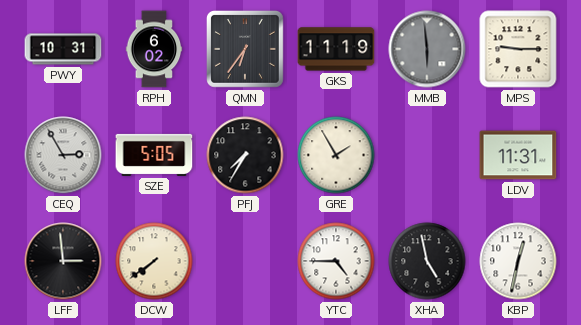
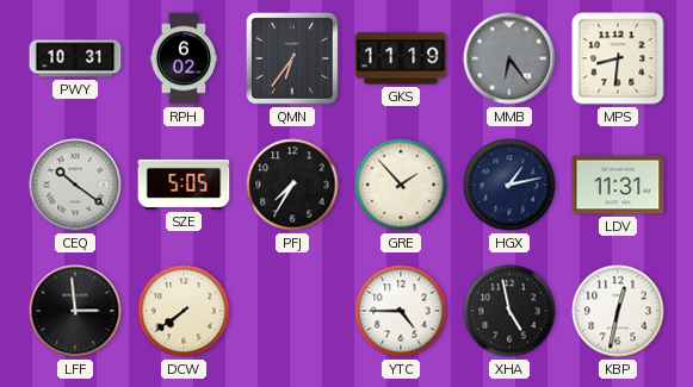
MMB: 5:59 -> 6:24 (509, 58)
MPS: 9:15 -> 8:31 (618, 58)
CEQ: 2:55 -> 10:21 (75, 185)
GRE: 1:55 -> 1:53 (401, 185)
HGX: none -> 1:13 (509, 185)
